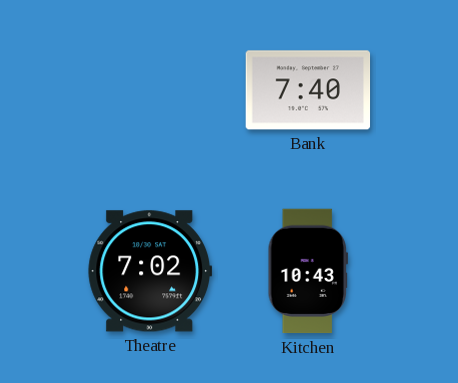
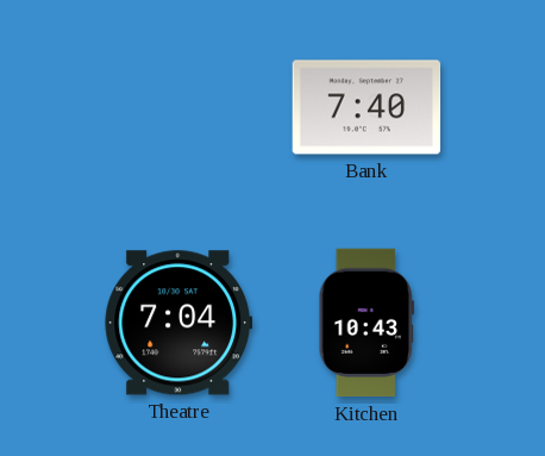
Theatre: 7:02 -> 7:04 (178, 323)
